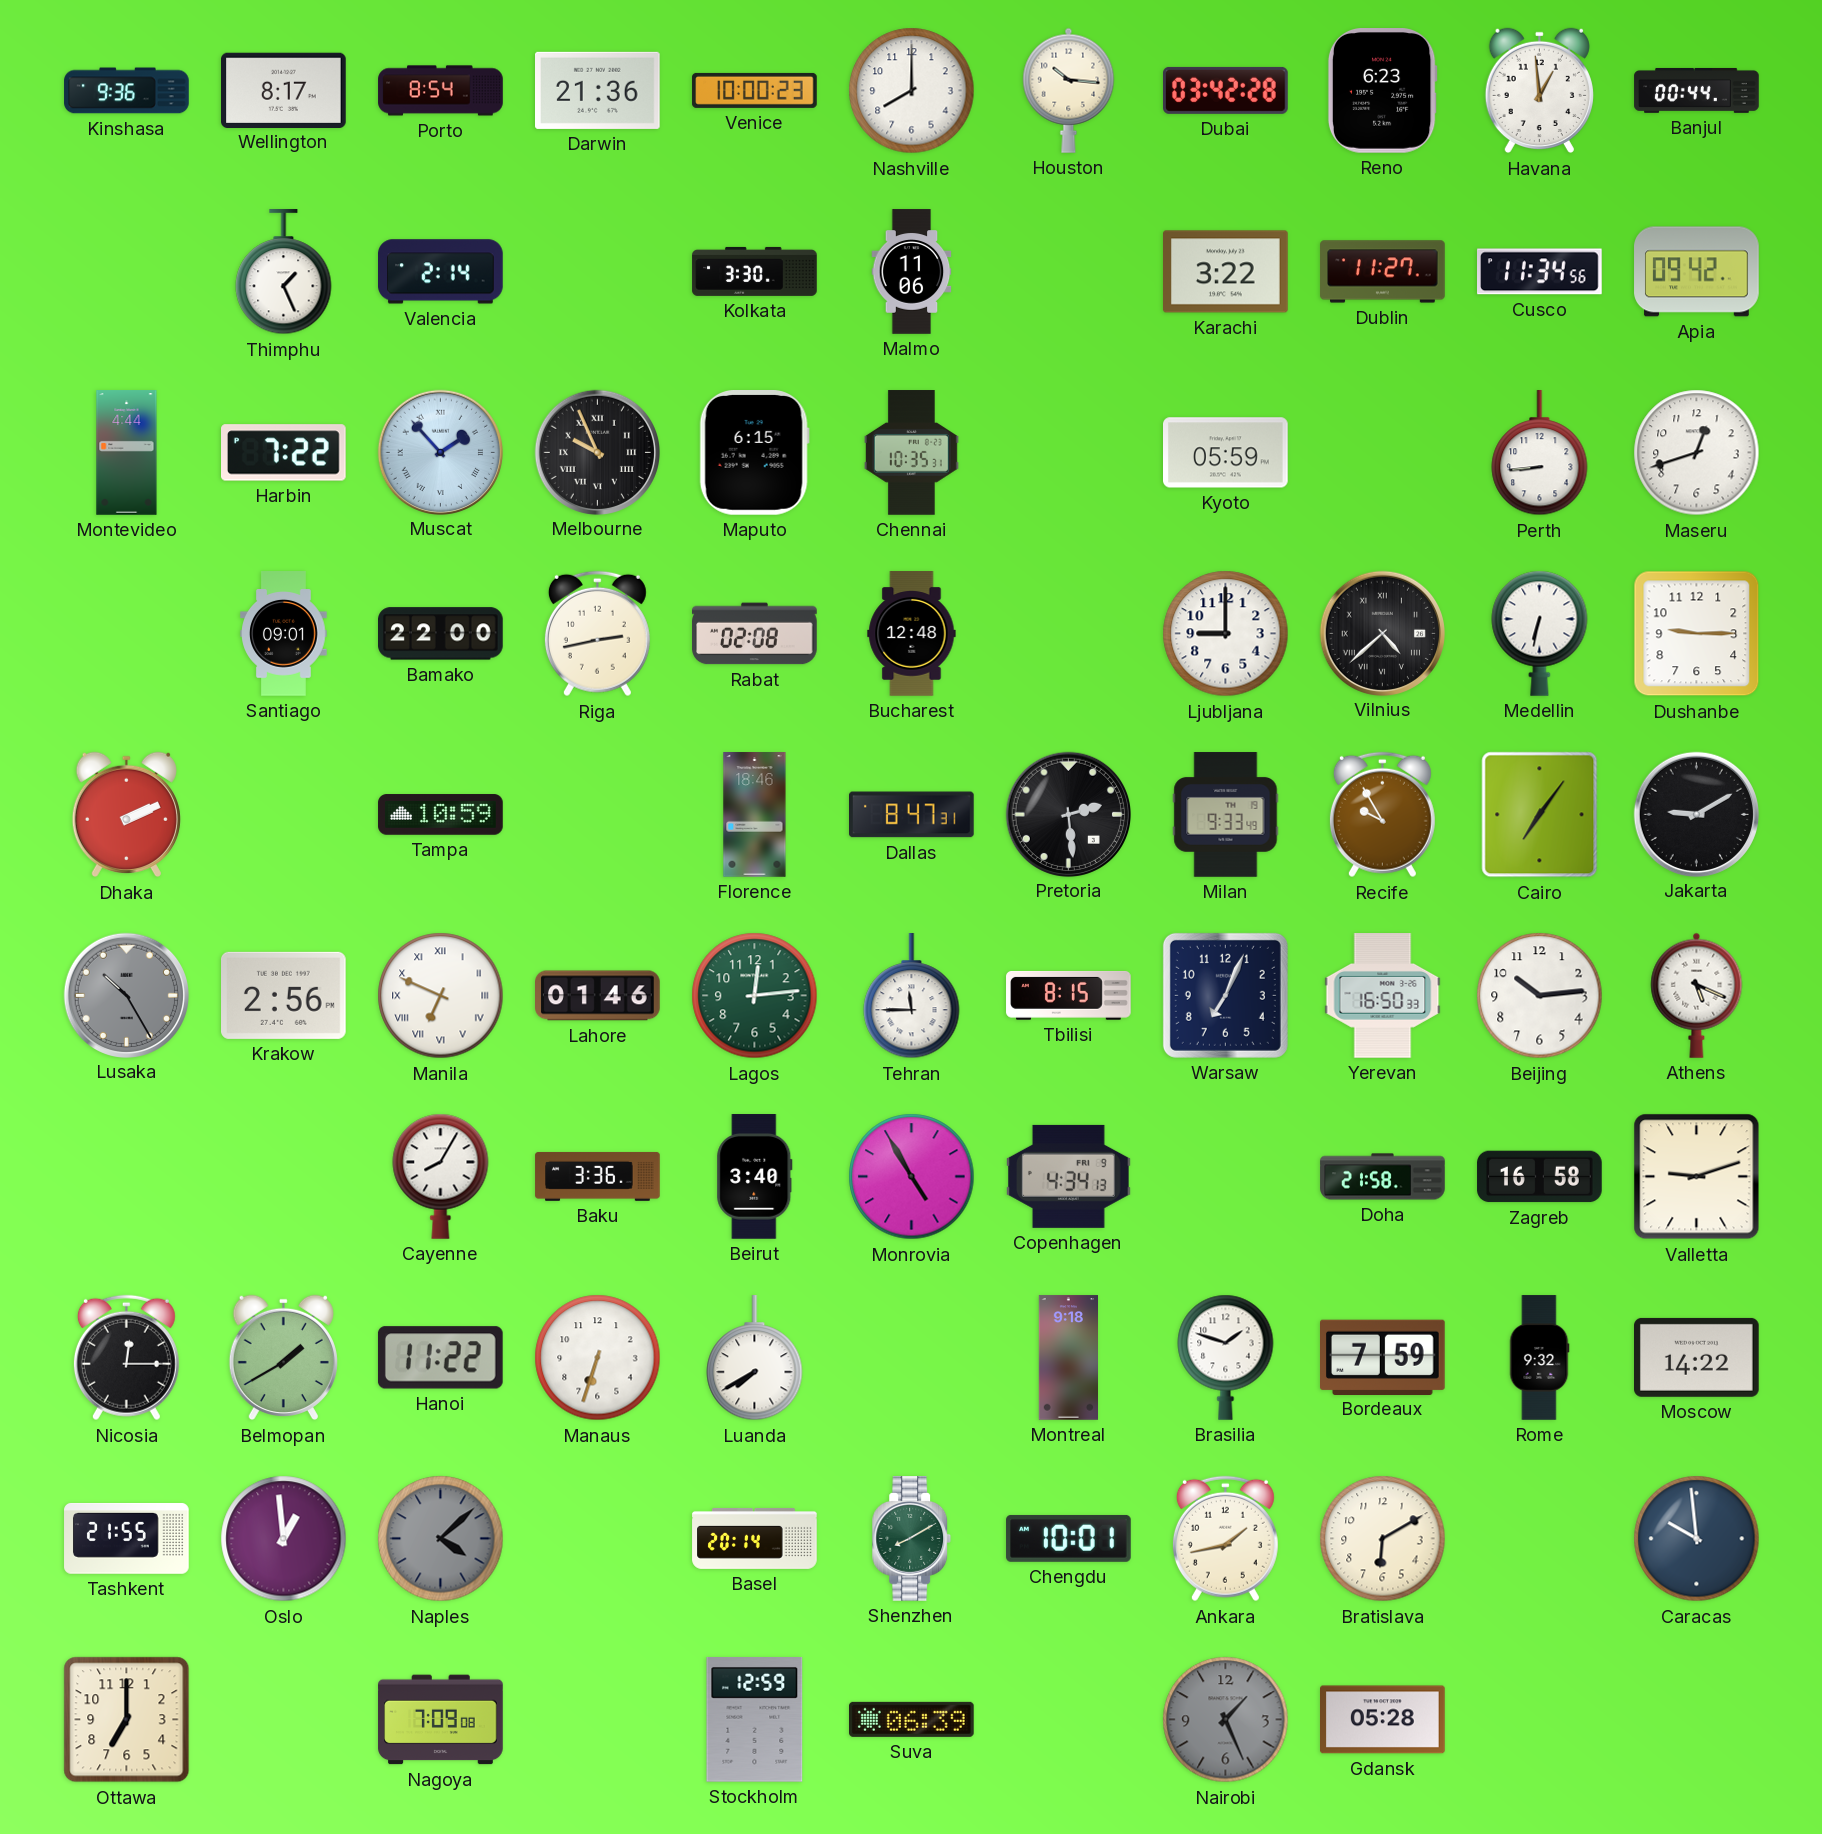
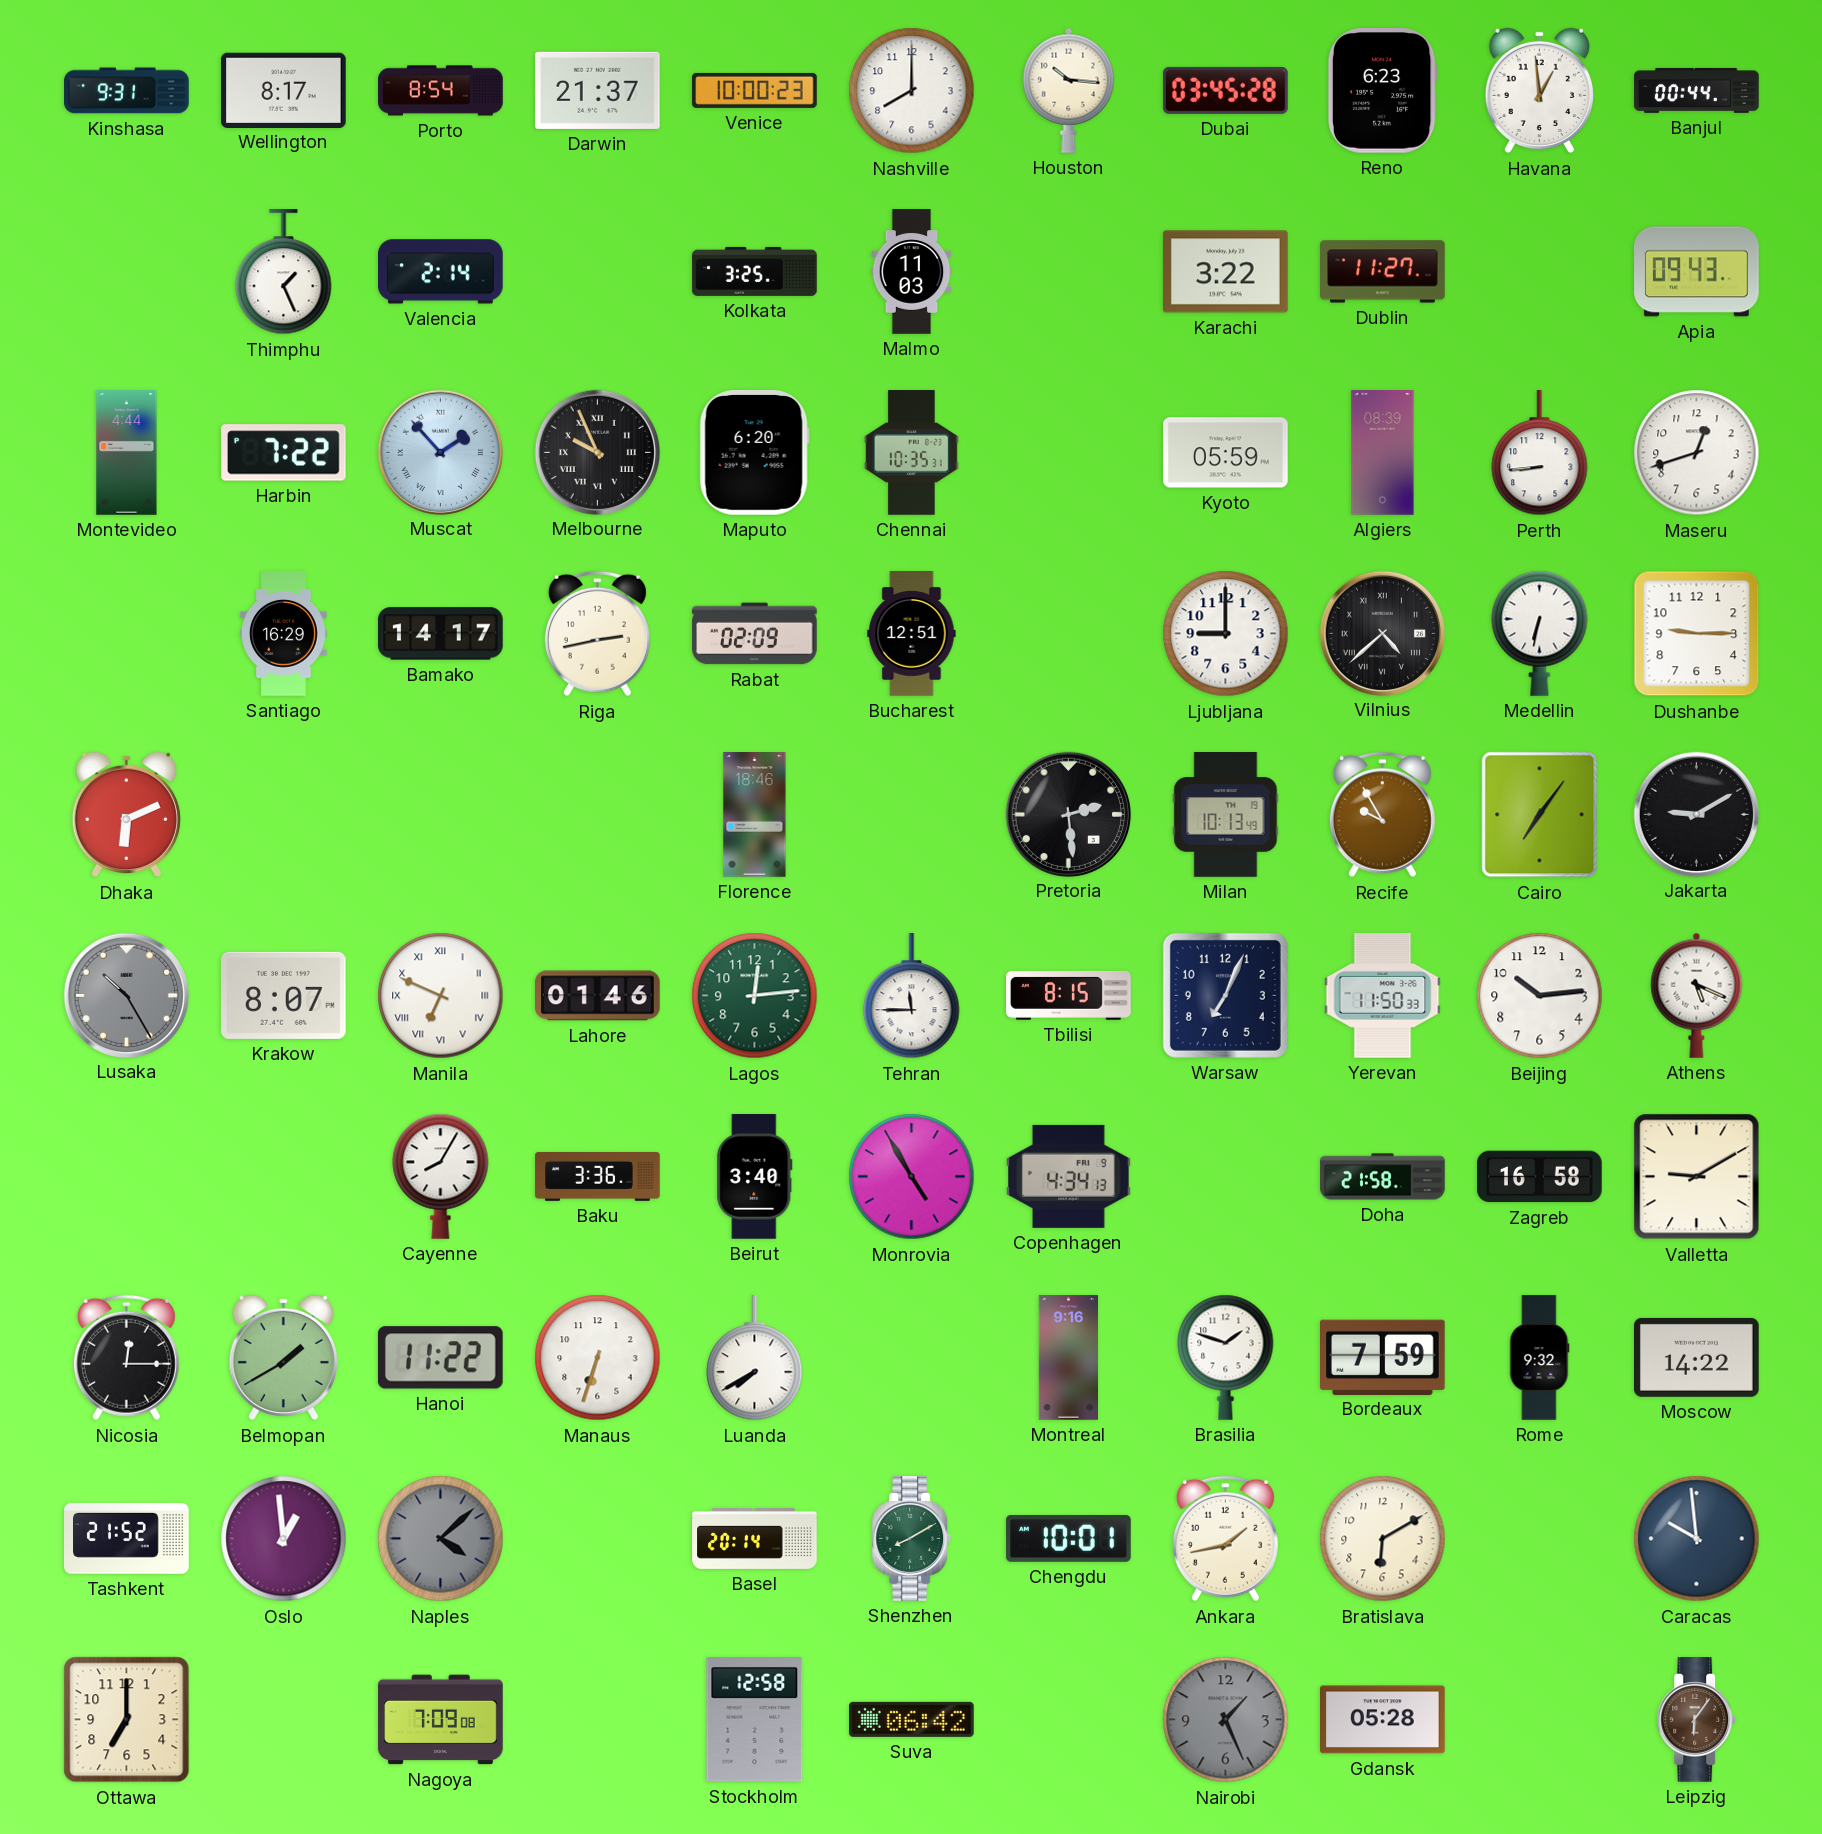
Kinshasa: 9:36 -> 9:31 (127, 91)
Darwin: 21:36 -> 21:37 (598, 90)
Dubai: 03:42 -> 03:45 (1226, 90)
Kolkata: 3:30 -> 3:25 (755, 271)
Malmo: 11:06 -> 11:03 (912, 272)
Cusco: 11:34 -> none (1540, 272)
Apia: 09:42 -> 09:43 (1697, 272)
Maputo: 6:15 -> 6:20 (754, 453)
Algiers: none -> 08:39 (1383, 453)
Santiago: 09:01 -> 16:29 (284, 634)
Bamako: 22:00 -> 14:17 (441, 634)
Rabat: 02:08 -> 02:09 (755, 634)
Bucharest: 12:48 -> 12:51 (912, 634)
Dhaka: 2:11 -> 6:11 (126, 815)
Tampa: 10:59 -> none (441, 815)
Dallas: 8:47 -> none (912, 815)
Milan: 9:33 -> 10:13 (1226, 815)
Krakow: 2:56 -> 8:07 (284, 995)
Yerevan: 16:50 -> 11:50 (1383, 996)
Valletta: 9:12 -> 9:10 (1697, 1177)
Montreal: 9:18 -> 9:16 (1068, 1358)
Tashkent: 21:55 -> 21:52 (127, 1538)
Stockholm: 12:59 -> 12:58 (755, 1720)
Suva: 06:39 -> 06:42 (912, 1719)
Leipzig: none -> 6:06 (1697, 1720)
